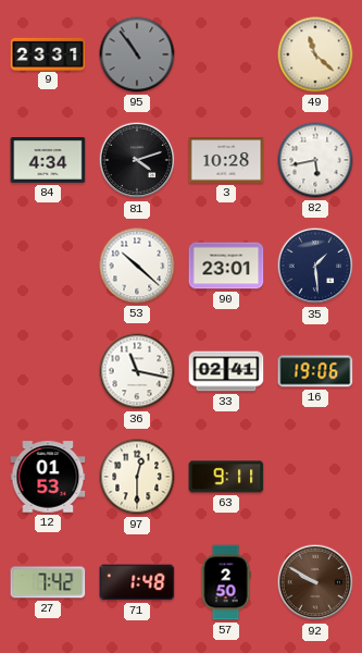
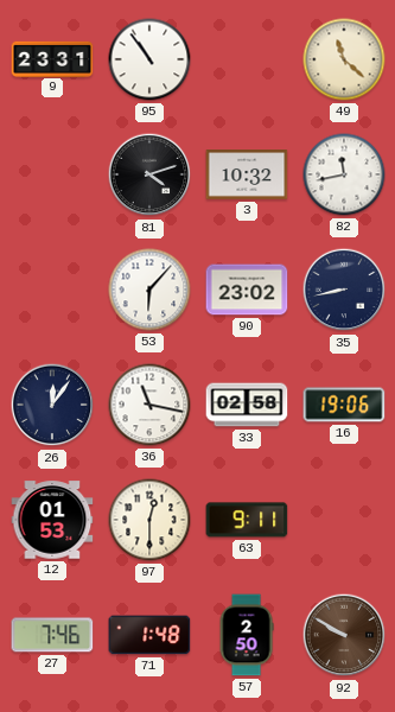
95 dial: grey -> white (149, 59)
84: 4:34 -> none (48, 161)
3: 10:28 -> 10:32 (247, 174)
82: 5:43 -> 11:43 (344, 174)
53: 10:22 -> 6:07 (149, 290)
90: 23:01 -> 23:02 (247, 290)
35: 1:29 -> 8:43 (344, 290)
26: none -> 12:06 (52, 405)
33: 02:41 -> 02:58 (247, 405)
27: 7:42 -> 7:46 (52, 635)
